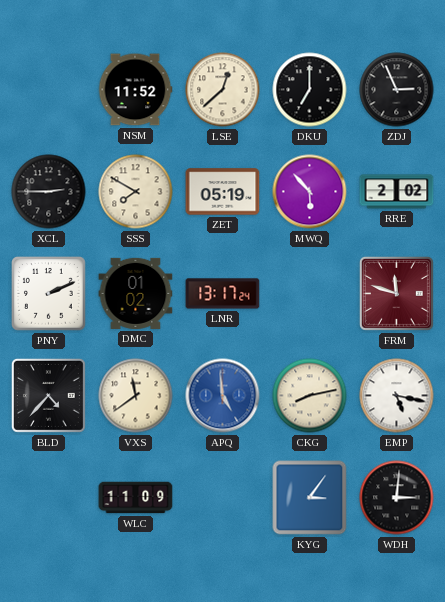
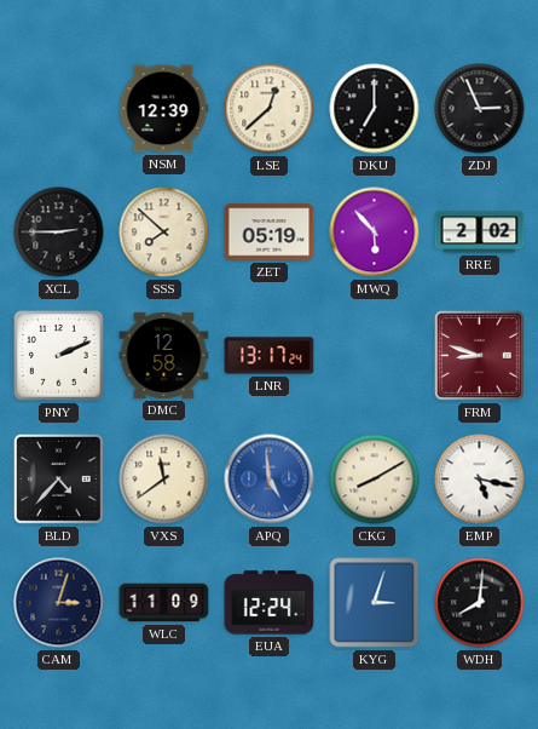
NSM: 11:52 -> 12:39 (163, 109)
SSS: 7:50 -> 7:52 (164, 233)
DMC: 01:02 -> 12:58 (164, 355)
FRM: 11:48 -> 8:48 (479, 355)
CKG: 8:13 -> 8:10 (375, 480)
CAM: none -> 3:03 (59, 603)
EUA: none -> 12:24 (270, 603)
KYG: 3:06 -> 3:03 (375, 603)
WDH: 3:01 -> 8:01 (480, 603)
